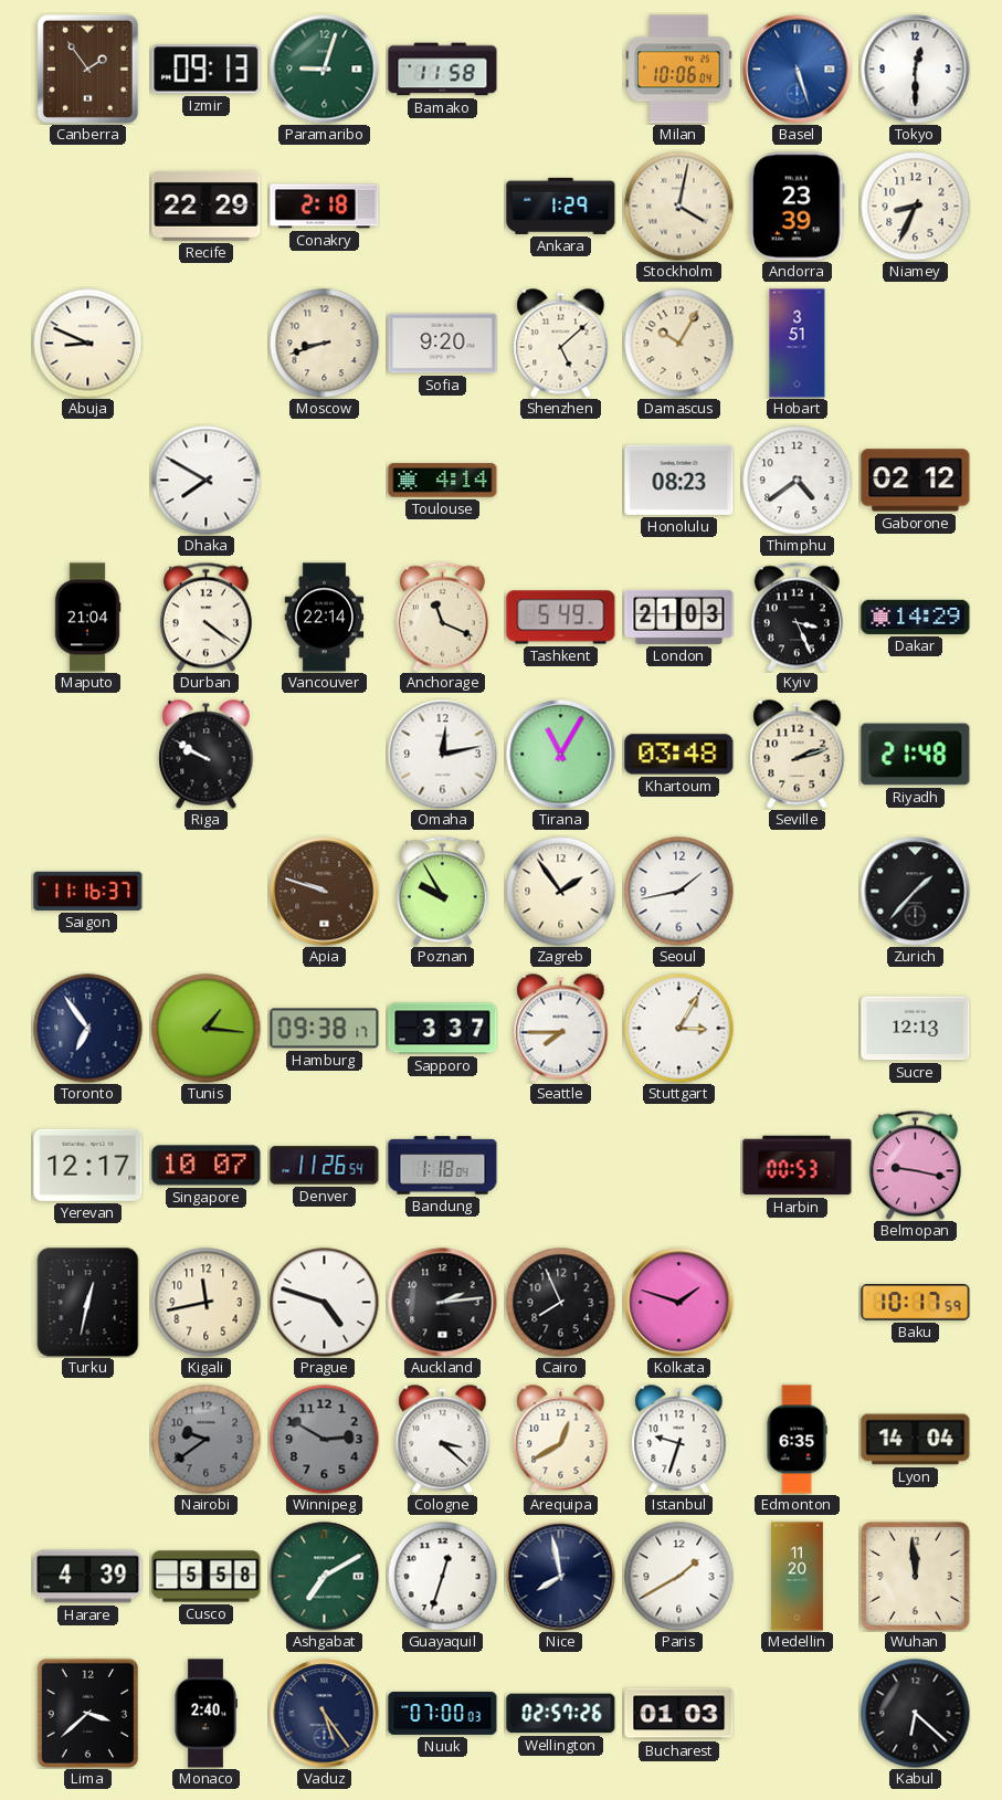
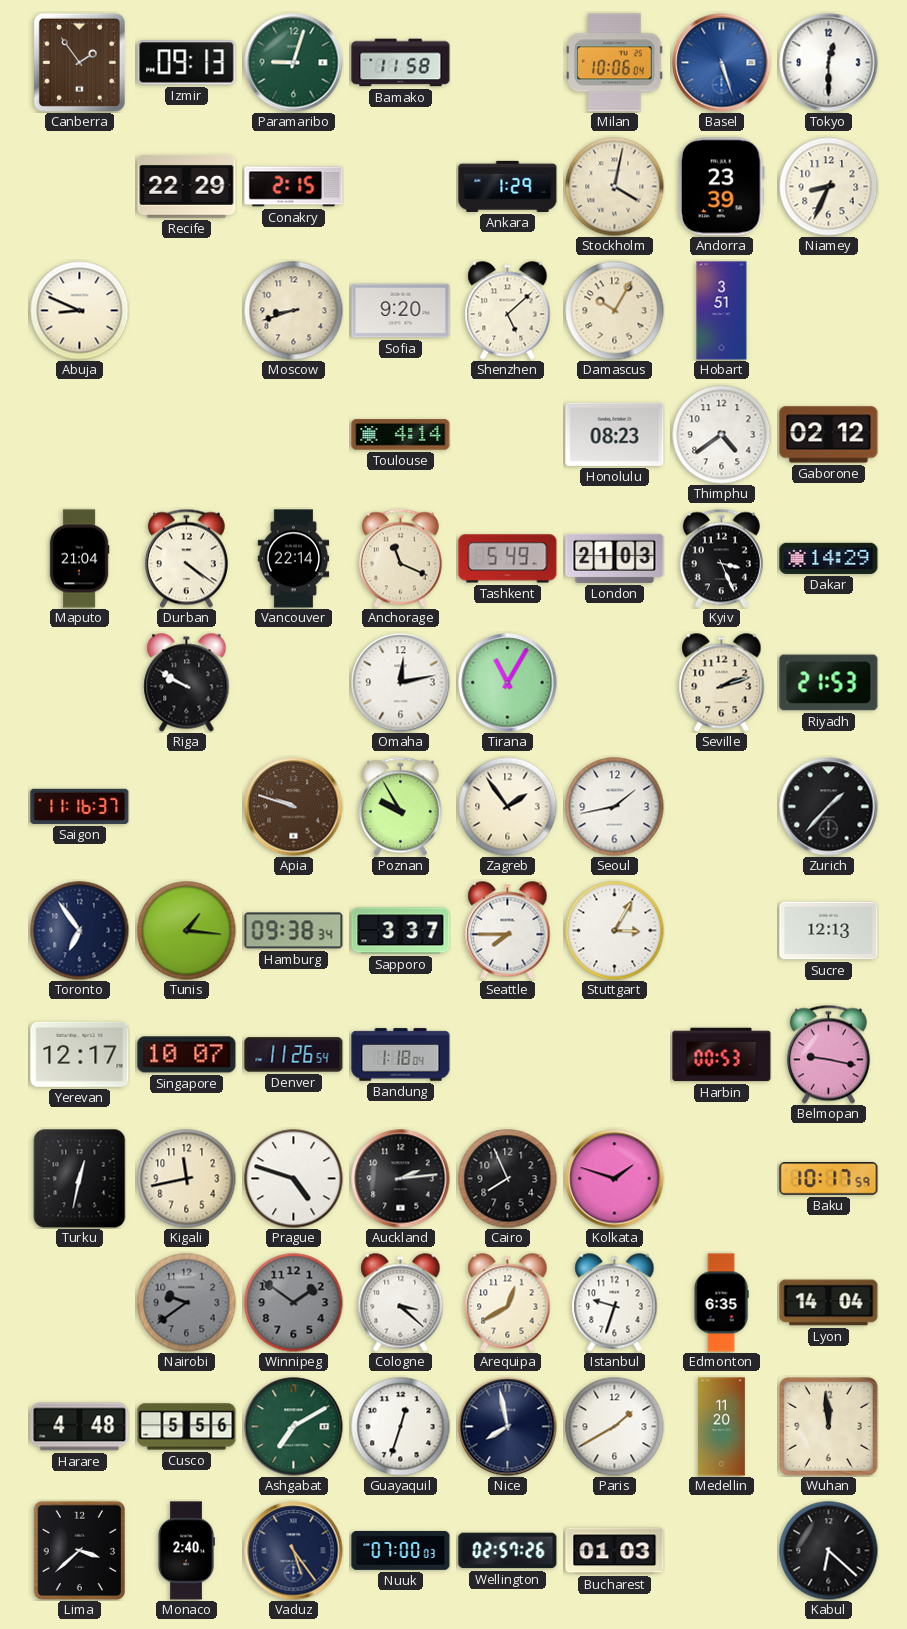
Conakry: 2:18 -> 2:15 (294, 187)
Dhaka: 7:50 -> none (207, 481)
Khartoum: 03:48 -> none (679, 755)
Riyadh: 21:48 -> 21:53 (829, 683)
Hamburg: 09:38:17 -> 09:38:34 (294, 931)
Winnipeg: 2:50 -> 1:51 (294, 1303)
Harare: 4:39 -> 4:48 (80, 1427)
Cusco: 5:58 -> 5:56 (187, 1427)
